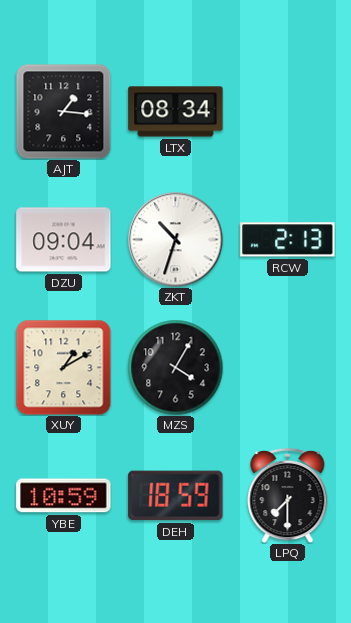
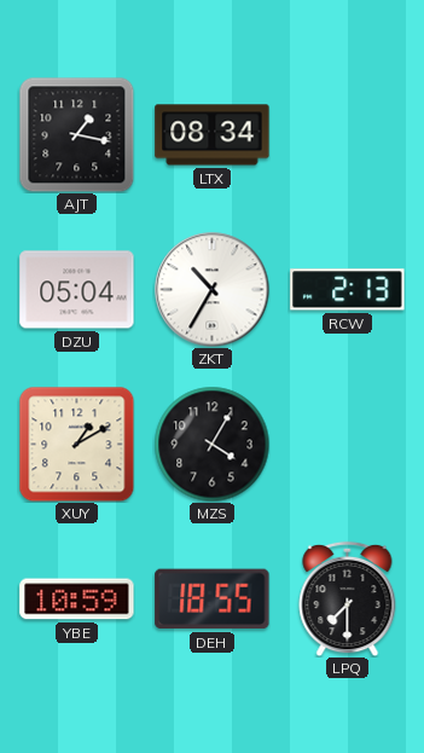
AJT: 1:16 -> 1:17 (76, 134)
DZU: 09:04 -> 05:04 (77, 290)
ZKT: 10:33 -> 10:35 (211, 289)
DEH: 18:59 -> 18:55 (213, 599)
